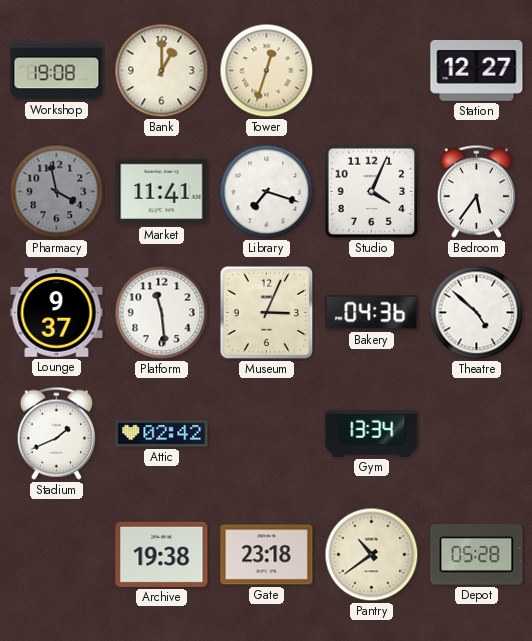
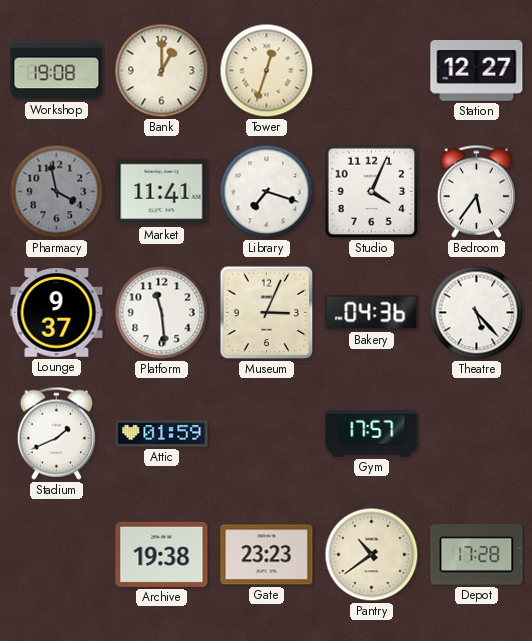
Theatre: 4:52 -> 5:23 (477, 313)
Attic: 02:42 -> 01:59 (162, 434)
Gym: 13:34 -> 17:57 (372, 433)
Gate: 23:18 -> 23:23 (267, 555)
Depot: 05:28 -> 17:28 (477, 555)
